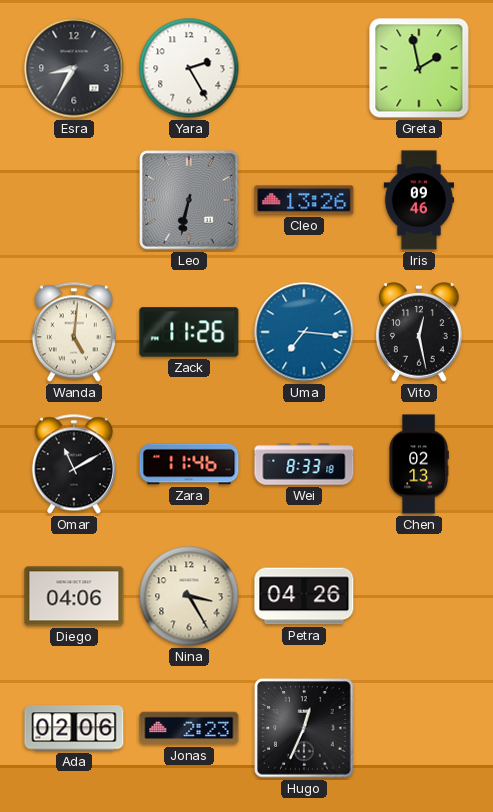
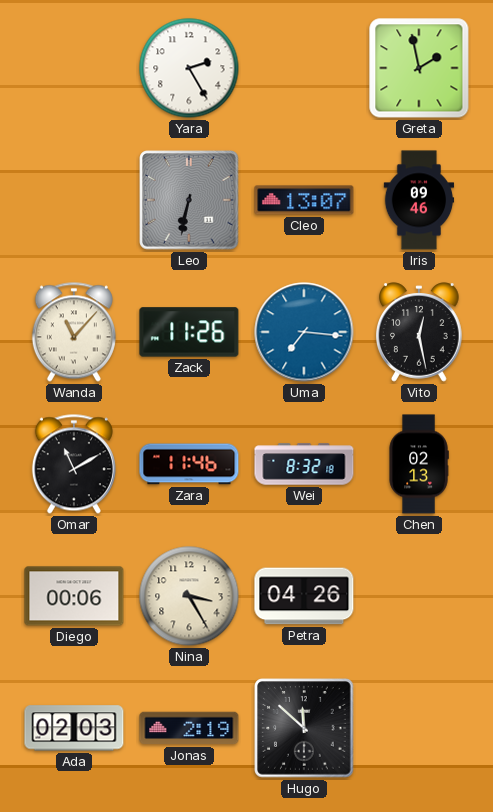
Esra: 8:35 -> none (74, 68)
Cleo: 13:26 -> 13:07 (304, 200)
Wanda: 5:01 -> 11:07 (74, 332)
Wei: 8:33 -> 8:32 (304, 464)
Diego: 04:06 -> 00:06 (74, 596)
Ada: 02:06 -> 02:03 (74, 728)
Jonas: 2:23 -> 2:19 (189, 728)
Hugo: 12:34 -> 11:52 (304, 728)
